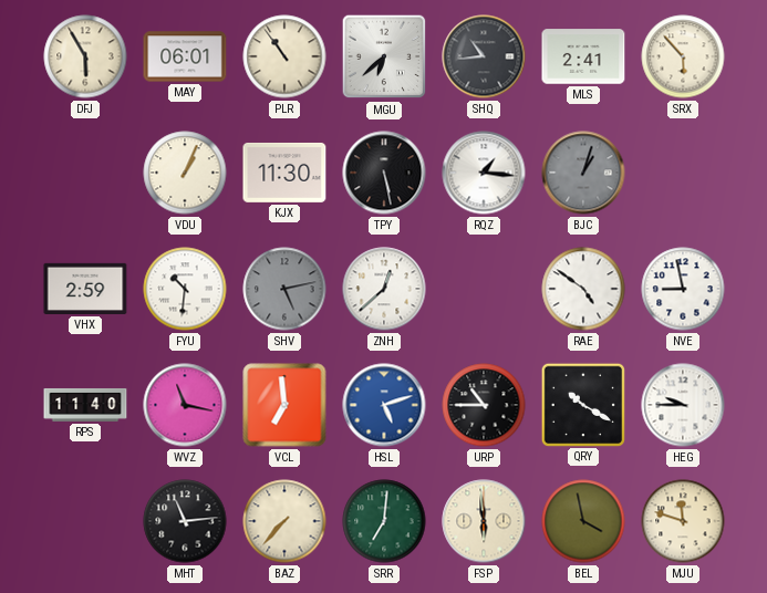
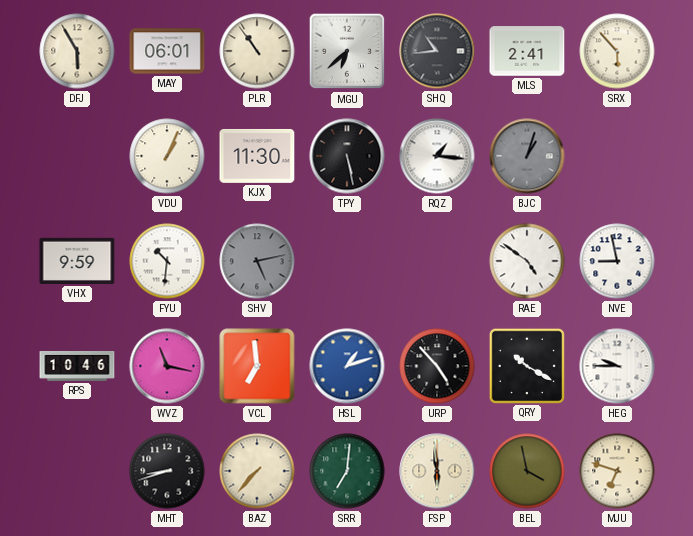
VHX: 2:59 -> 9:59 (77, 261)
ZNH: 12:38 -> none (384, 289)
RPS: 11:40 -> 10:46 (77, 366)
HSL: 5:12 -> 1:12 (347, 366)
URP: 10:45 -> 4:53 (437, 366)
MHT: 11:14 -> 8:42 (167, 471)
MJU: 11:48 -> 6:48 (617, 471)
